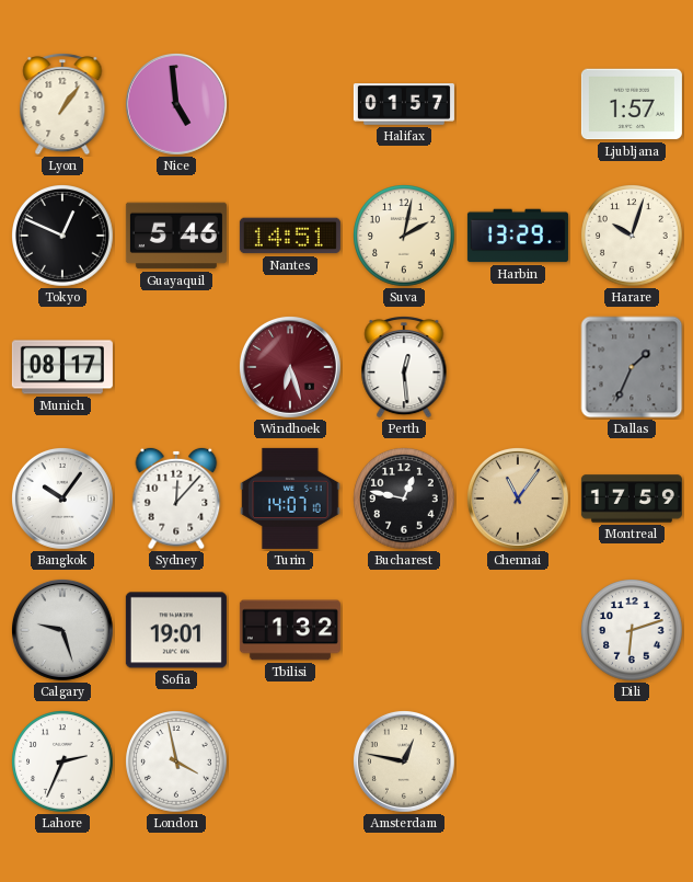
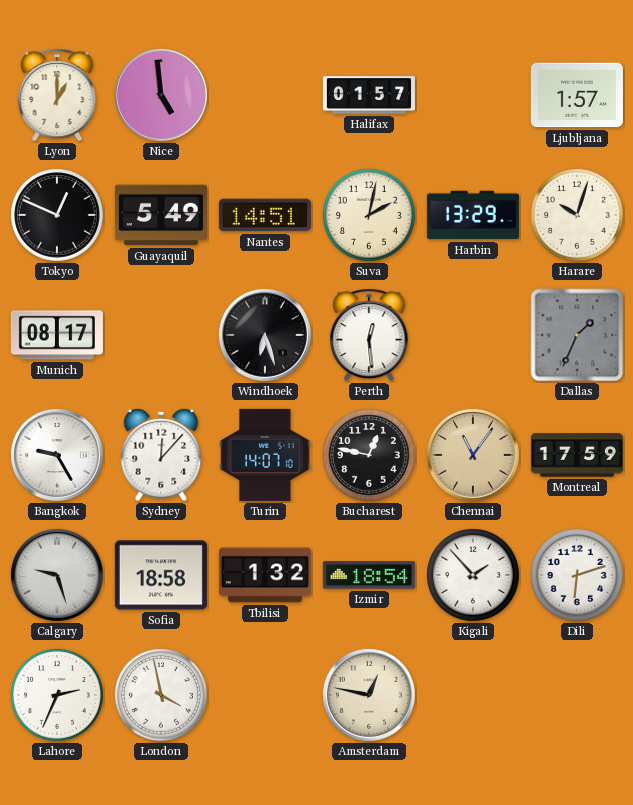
Lyon: 1:06 -> 1:00 (57, 96)
Guayaquil: 5:46 -> 5:49 (161, 215)
Windhoek dial: burgundy -> black (265, 335)
Bangkok: 10:06 -> 9:25 (57, 455)
Sofia: 19:01 -> 18:58 (161, 575)
Izmir: none -> 18:54 (369, 575)
Kigali: none -> 1:53 (473, 575)
